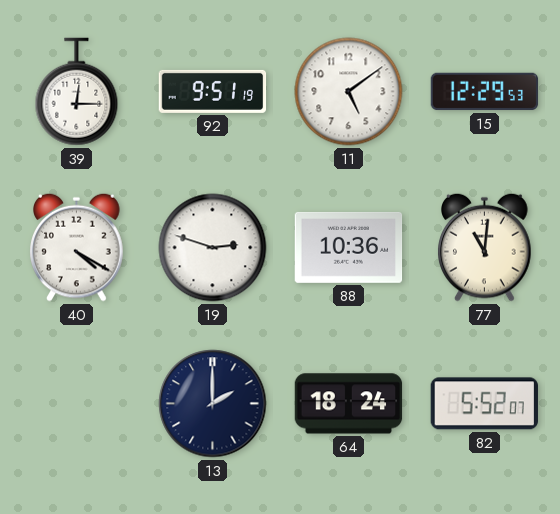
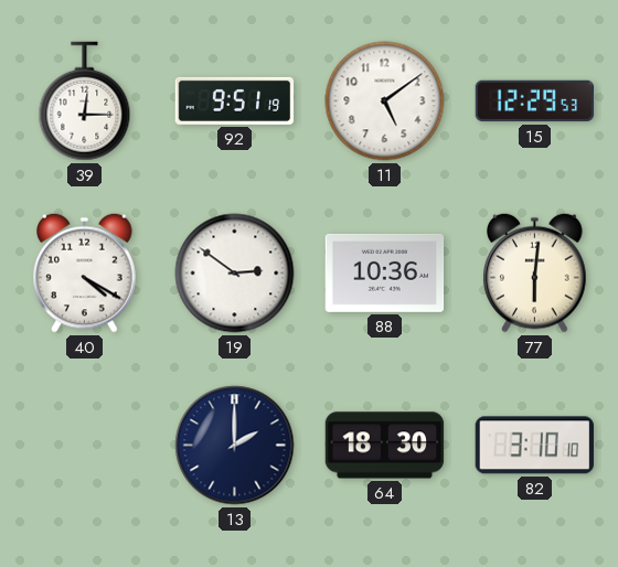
19: 2:48 -> 2:51 (235, 274)
77: 11:01 -> 6:01 (535, 272)
64: 18:24 -> 18:30 (385, 446)
82: 5:52 -> 3:10 (534, 446)
